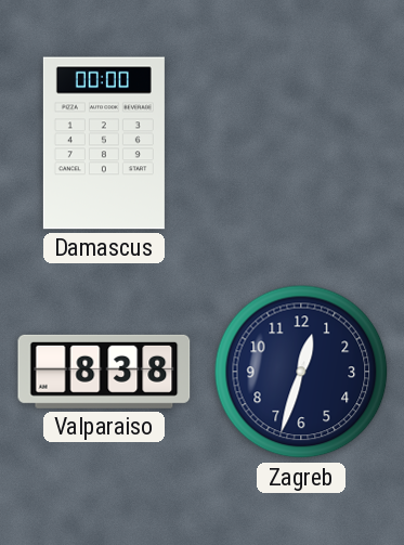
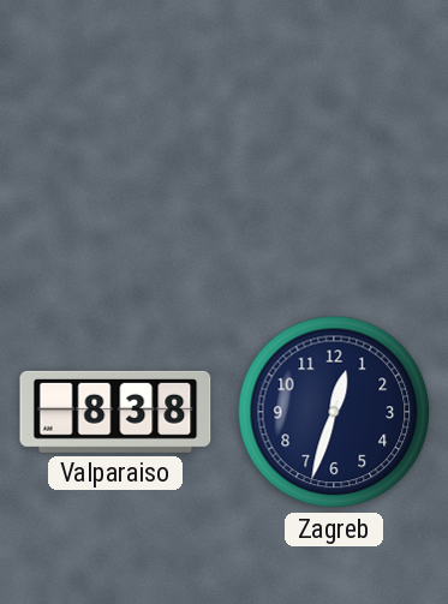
Damascus: 00:00 -> none (104, 143)
